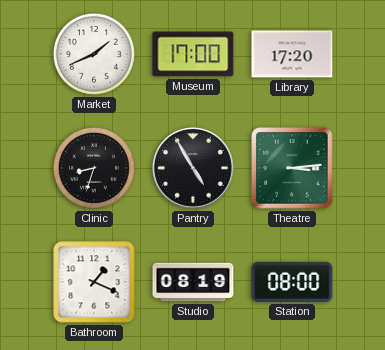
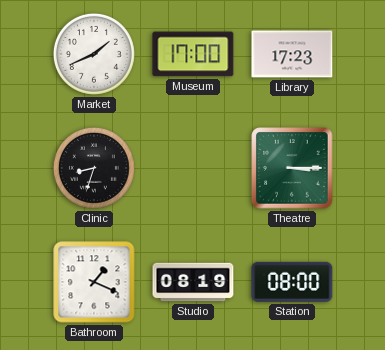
Library: 17:20 -> 17:23 (292, 54)
Pantry: 4:55 -> none (193, 168)
Theatre: 3:14 -> 3:15 (292, 168)
